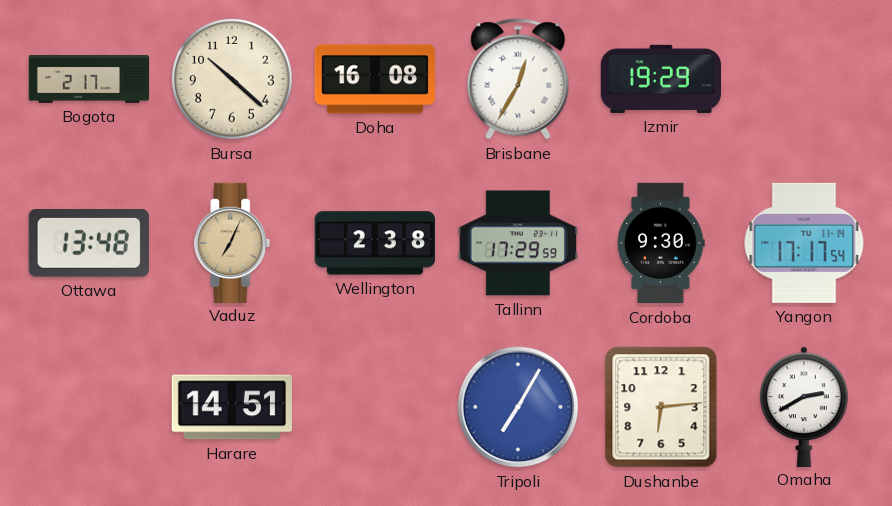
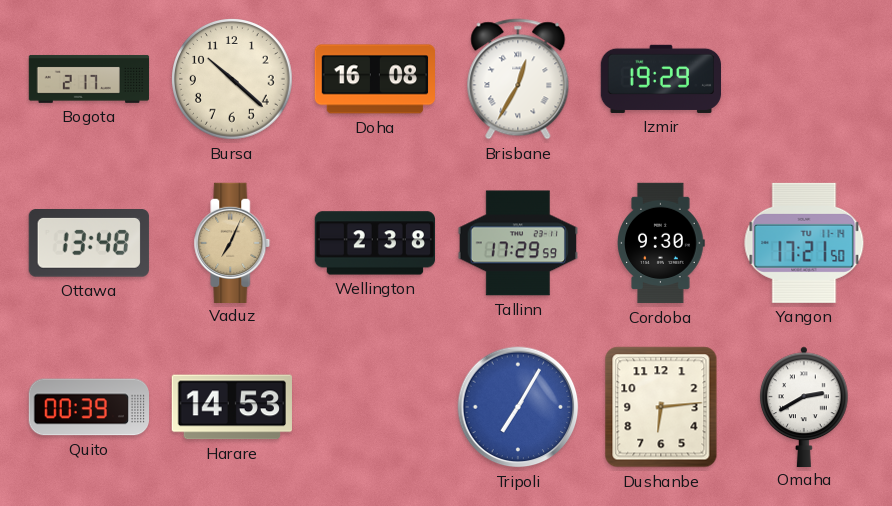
Yangon: 17:17 -> 17:21 (804, 243)
Quito: none -> 00:39 (88, 407)
Harare: 14:51 -> 14:53 (232, 407)
